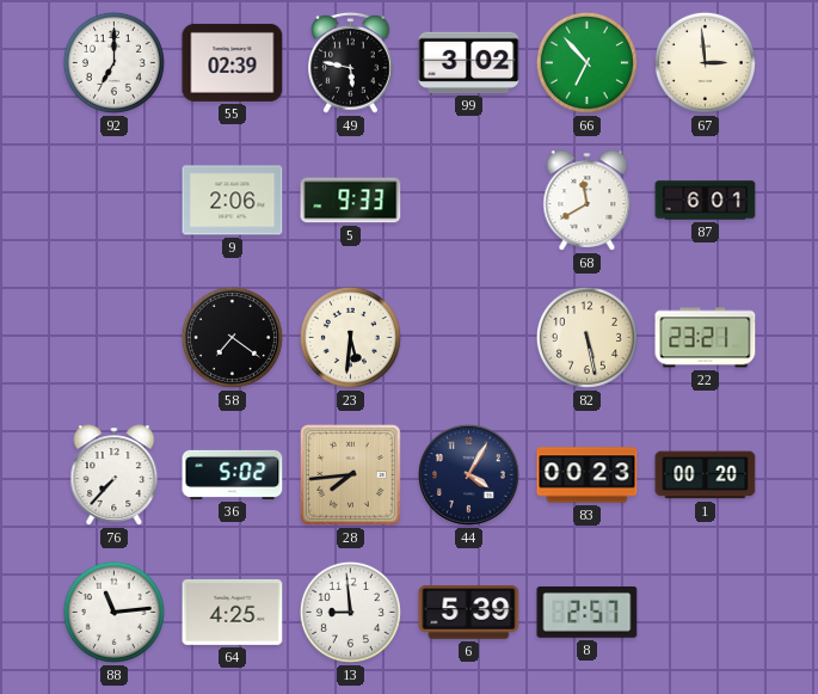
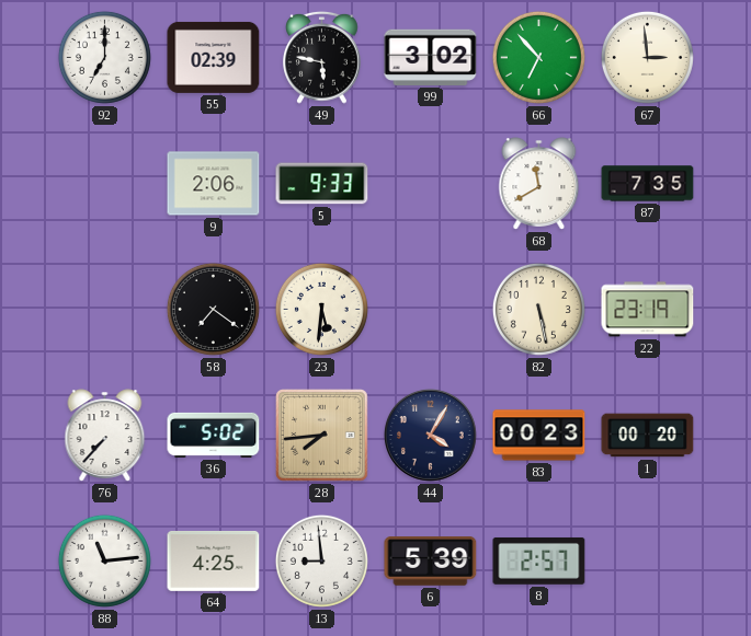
87: 6:01 -> 7:35 (648, 184)
22: 23:21 -> 23:19 (648, 310)
